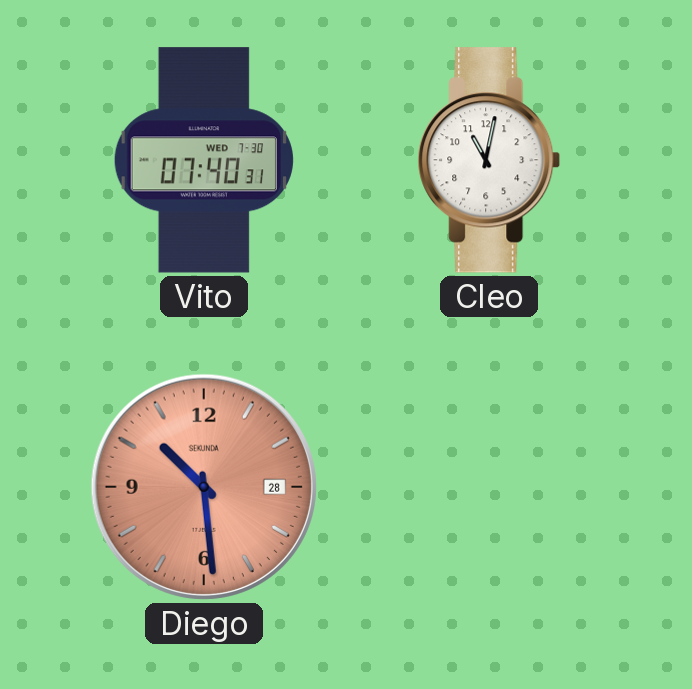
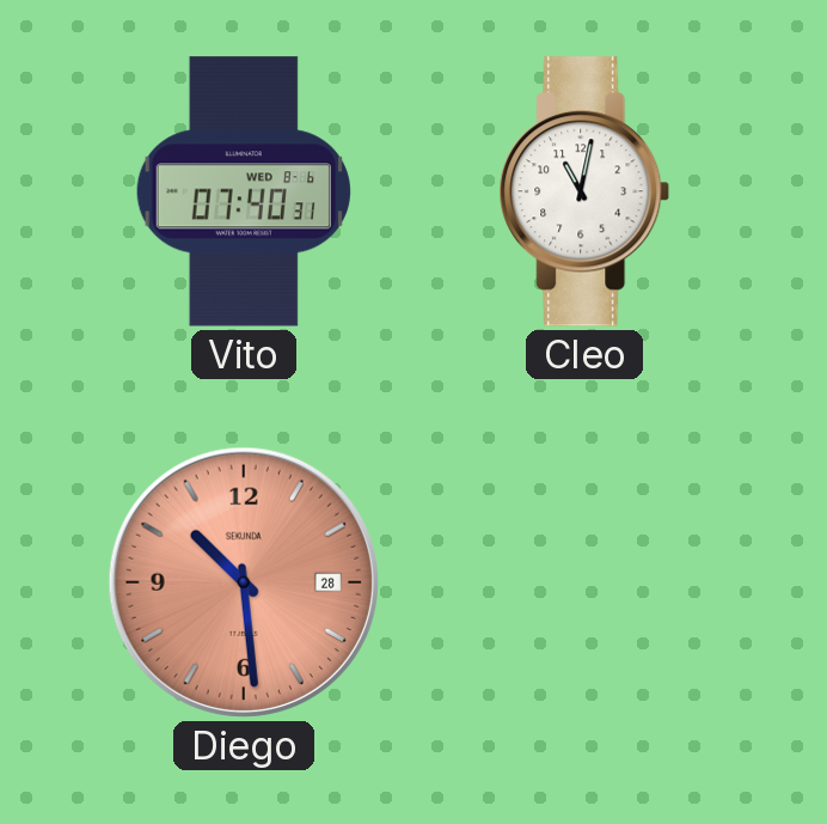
Vito date: WED 7-30 -> WED 8-6 (244, 191)
